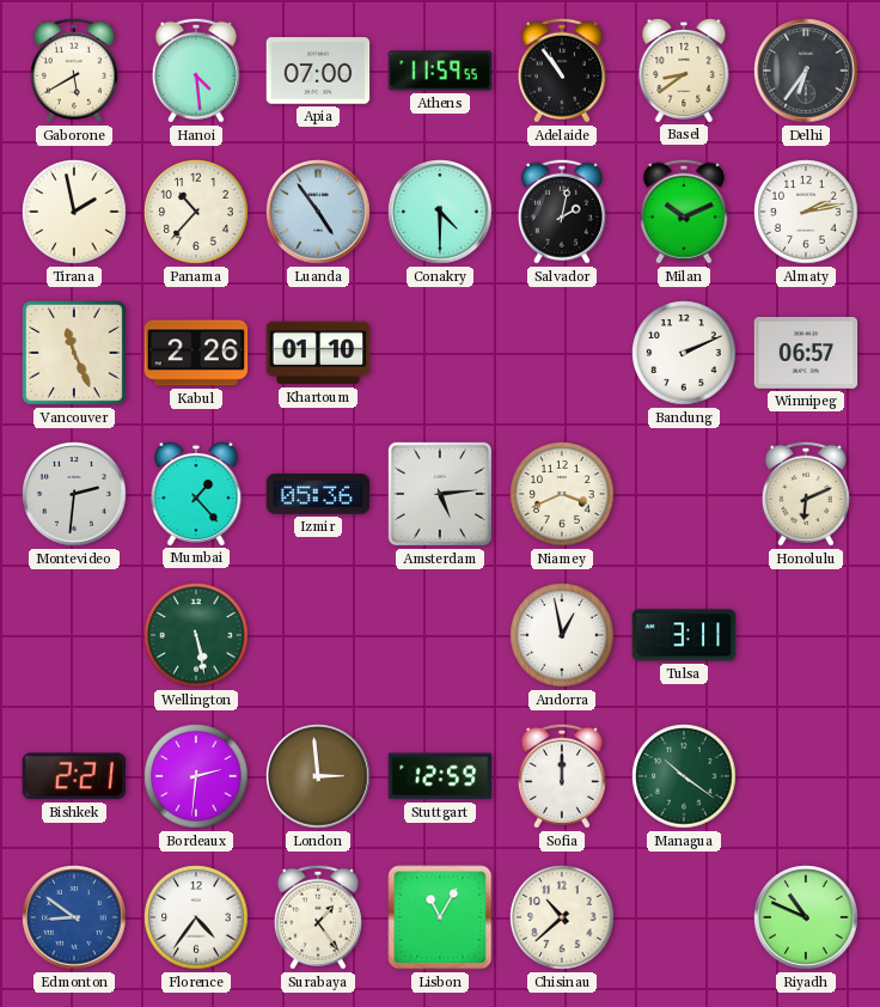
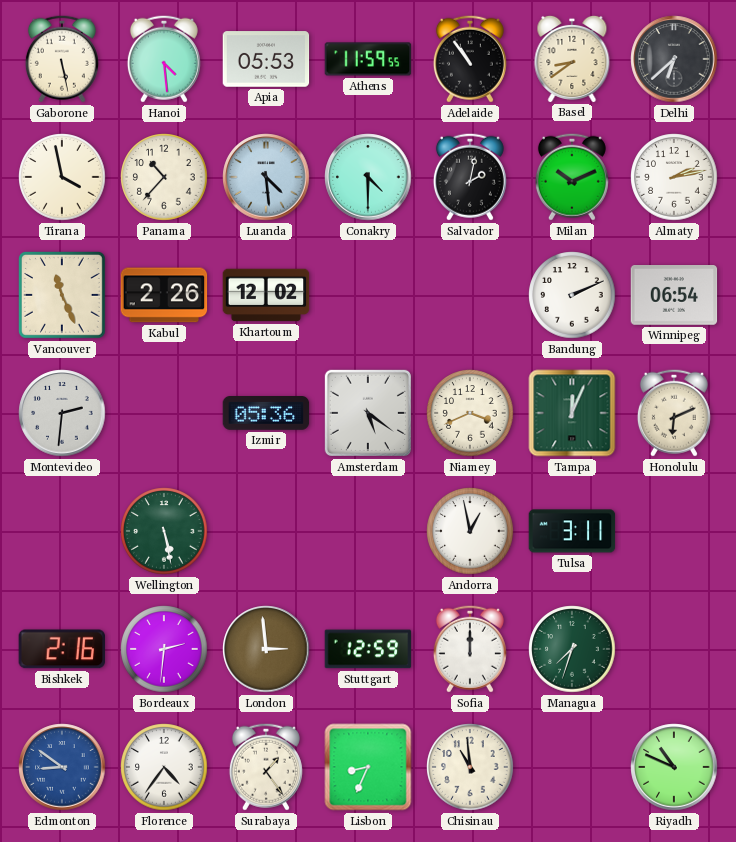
Gaborone: 5:40 -> 5:28 (62, 59)
Apia: 07:00 -> 05:53 (266, 59)
Delhi: 6:36 -> 6:38 (674, 59)
Tirana: 1:58 -> 3:58 (62, 177)
Luanda: 4:54 -> 4:29 (266, 177)
Khartoum: 01:10 -> 12:02 (266, 295)
Winnipeg: 06:57 -> 06:54 (674, 296)
Mumbai: 1:23 -> none (196, 493)
Amsterdam: 5:14 -> 5:21 (368, 413)
Tampa: none -> 12:04 (572, 413)
Bishkek: 2:21 -> 2:16 (61, 649)
Managua: 10:21 -> 7:33 (572, 649)
Lisbon: 11:05 -> 8:34 (368, 767)
Chisinau: 10:38 -> 10:59 (470, 767)
